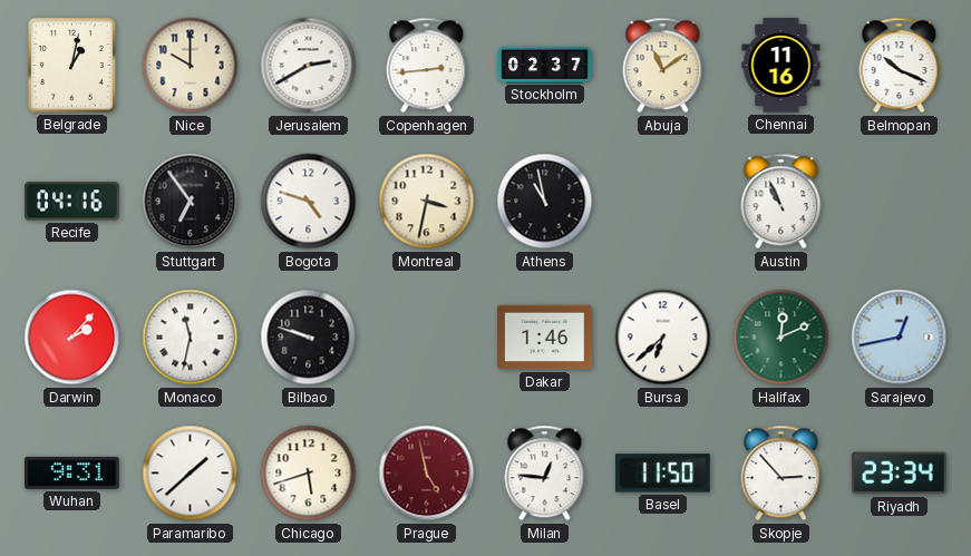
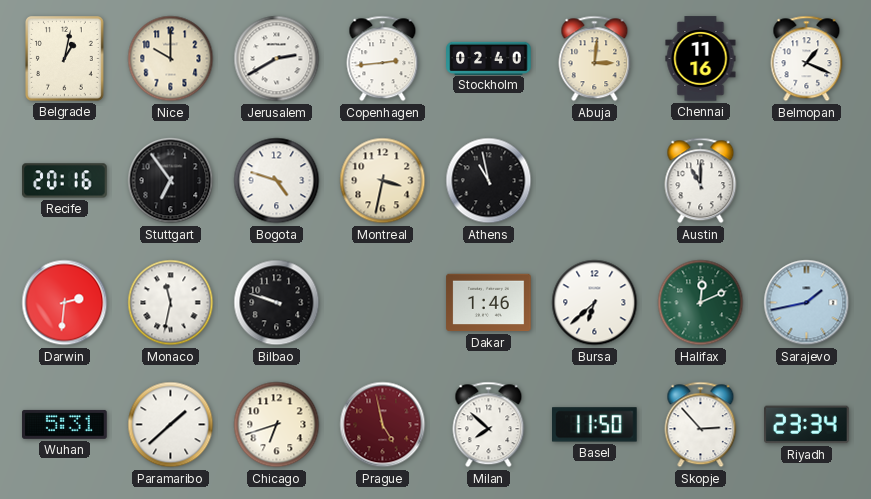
Stockholm: 02:37 -> 02:40 (489, 58)
Abuja: 11:09 -> 3:01 (595, 59)
Belmopan: 10:19 -> 1:19 (807, 59)
Recife: 04:16 -> 20:16 (65, 181)
Austin: 10:56 -> 11:00 (701, 181)
Darwin: 2:07 -> 2:31 (65, 303)
Sarajevo: 12:43 -> 1:43 (807, 303)
Wuhan: 9:31 -> 5:31 (65, 424)
Chicago: 5:42 -> 6:42 (277, 425)
Milan: 12:46 -> 7:52 (489, 425)
